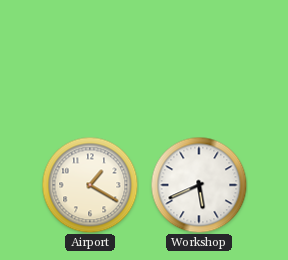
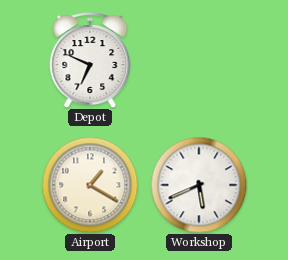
Depot: none -> 6:49 (90, 61)
